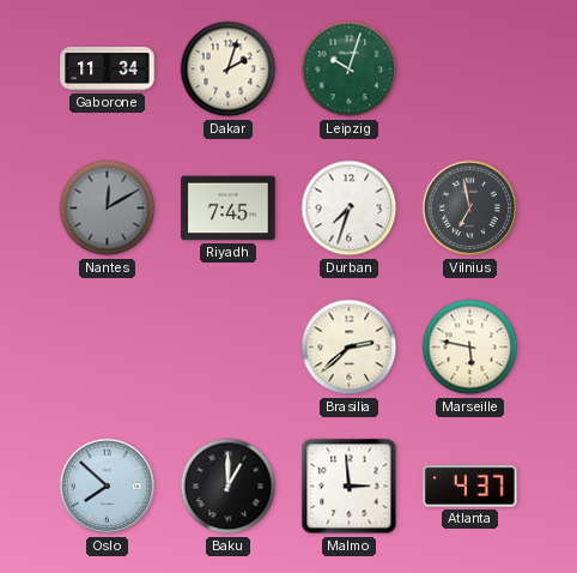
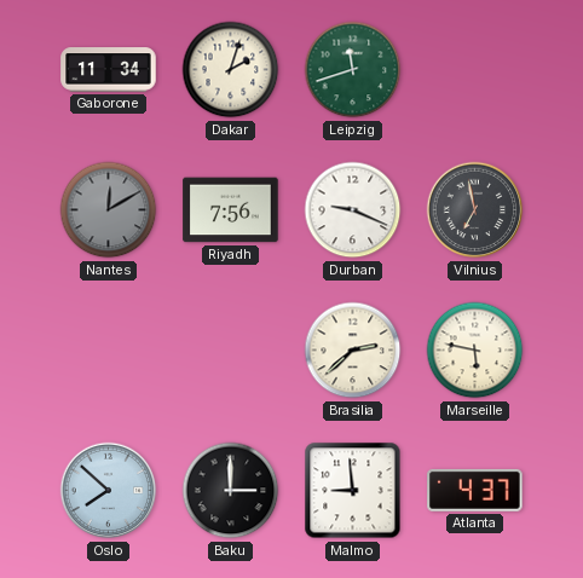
Leipzig: 10:03 -> 11:42 (353, 70)
Riyadh: 7:45 -> 7:56 (231, 210)
Durban: 7:33 -> 9:19 (353, 210)
Baku: 1:00 -> 3:00 (231, 491)
Malmo: 2:59 -> 8:59 (353, 491)
